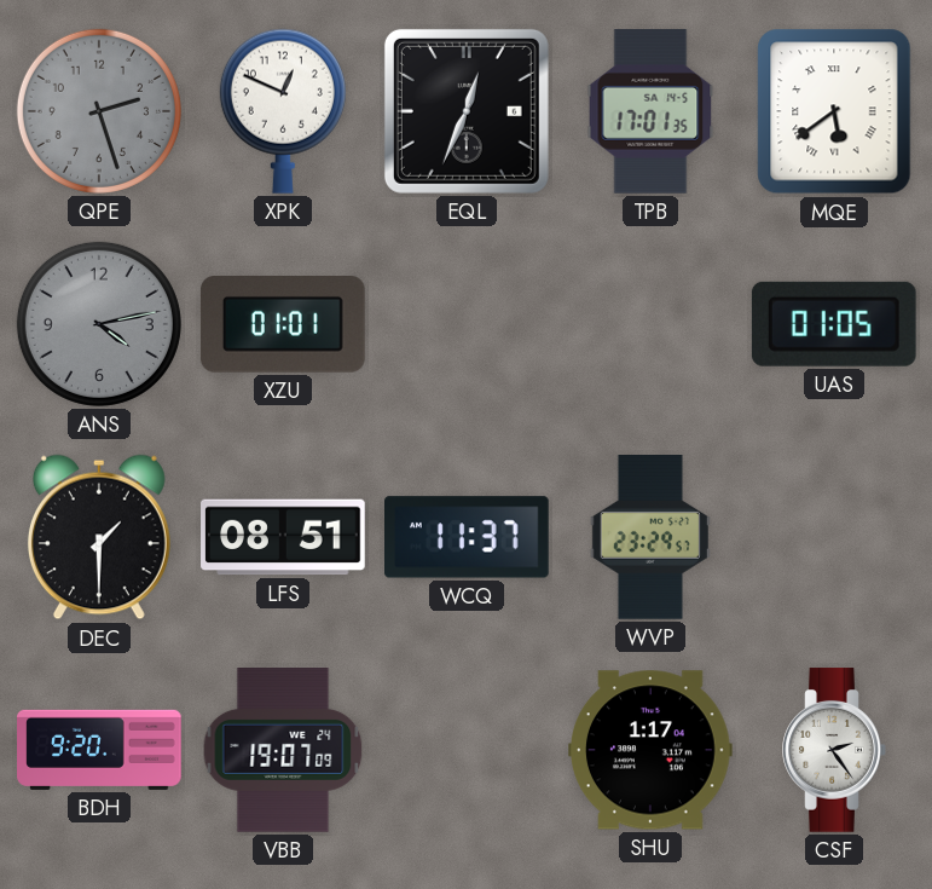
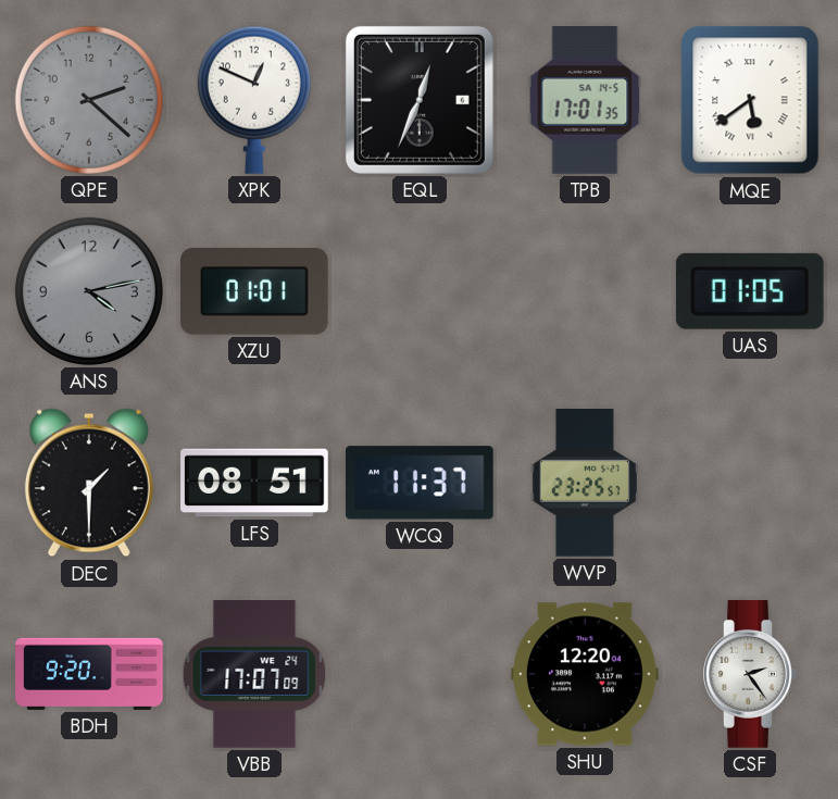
QPE: 2:27 -> 2:22 (89, 100)
WVP: 23:29 -> 23:25 (585, 484)
VBB: 19:07 -> 17:07 (254, 674)
SHU: 1:17 -> 12:20 (585, 674)
